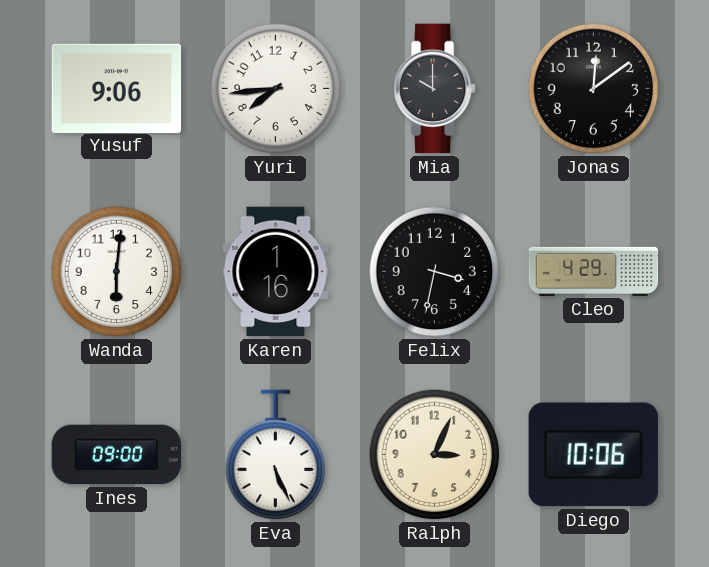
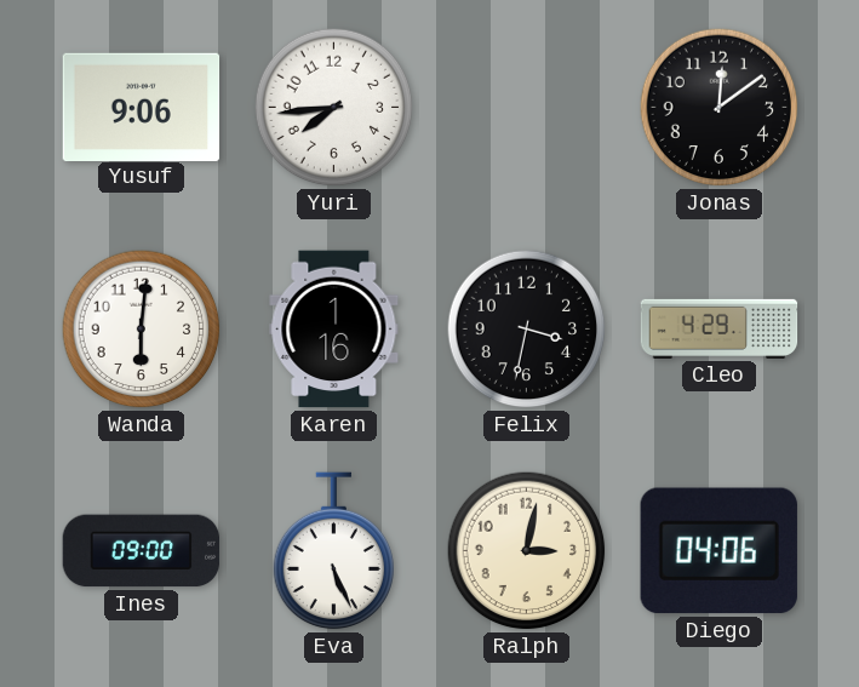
Mia: 10:00 -> none (435, 89)
Ralph: 3:04 -> 3:02 (527, 551)
Diego: 10:06 -> 04:06 (718, 551)
